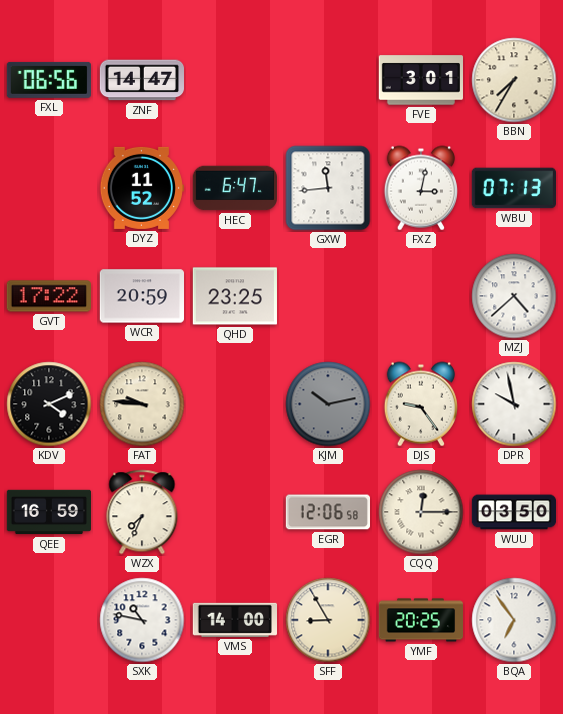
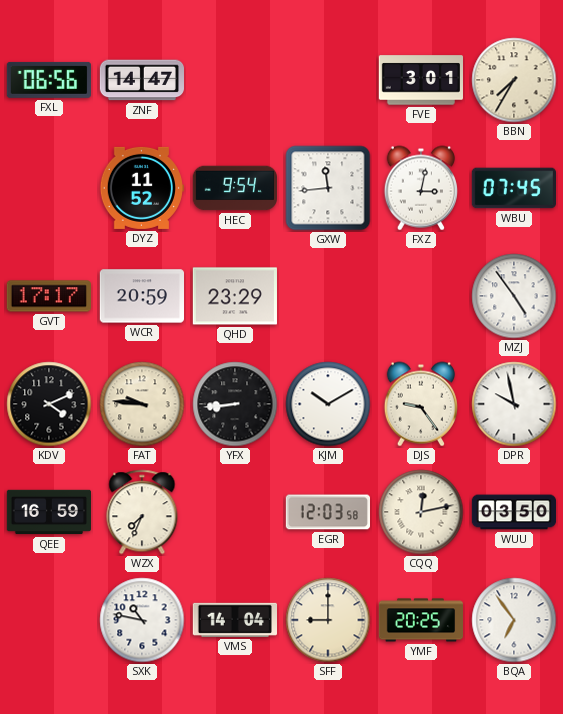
HEC: 6:47 -> 9:54 (234, 188)
WBU: 07:13 -> 07:45 (513, 188)
GVT: 17:22 -> 17:17 (49, 296)
QHD: 23:25 -> 23:29 (234, 296)
MZJ: 4:38 -> 4:54 (514, 296)
YFX: none -> 8:44 (235, 404)
KJM: 10:13 -> 10:10 (328, 404)
KJM dial: grey -> white (328, 404)
EGR: 12:06 -> 12:03 (327, 512)
CQQ: 12:15 -> 12:13 (421, 512)
VMS: 14:00 -> 14:04 (234, 620)
SFF: 8:55 -> 9:00 (328, 620)
